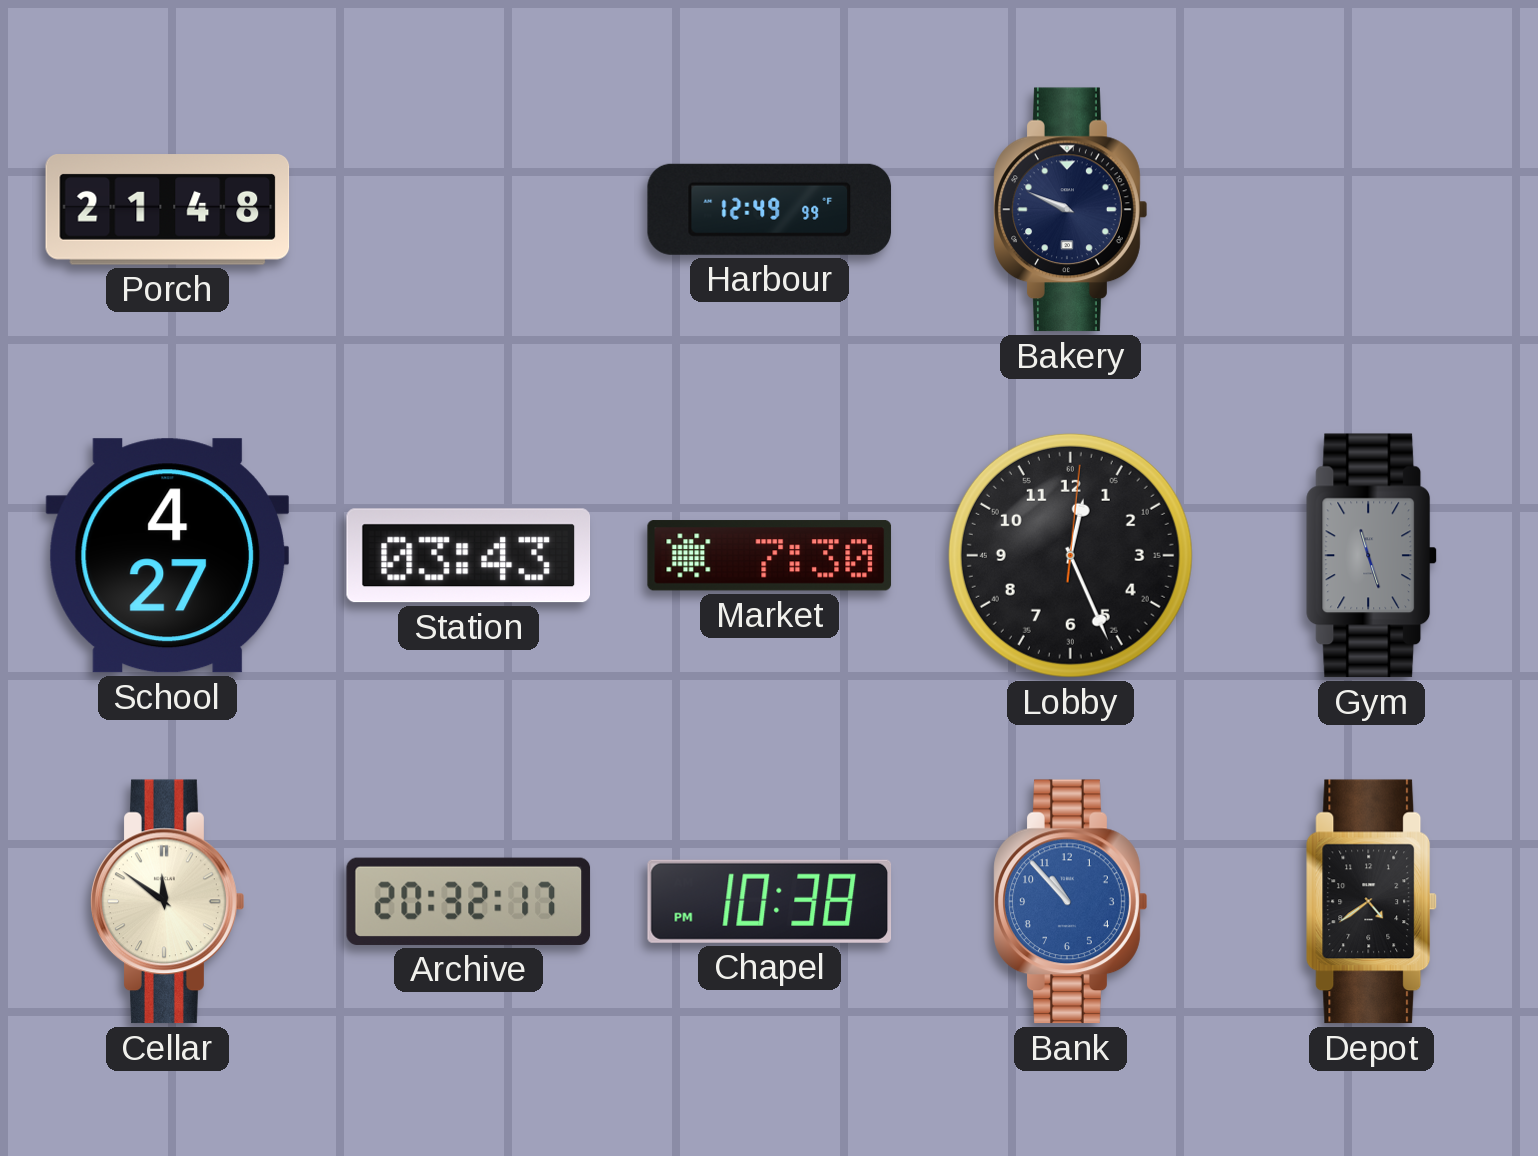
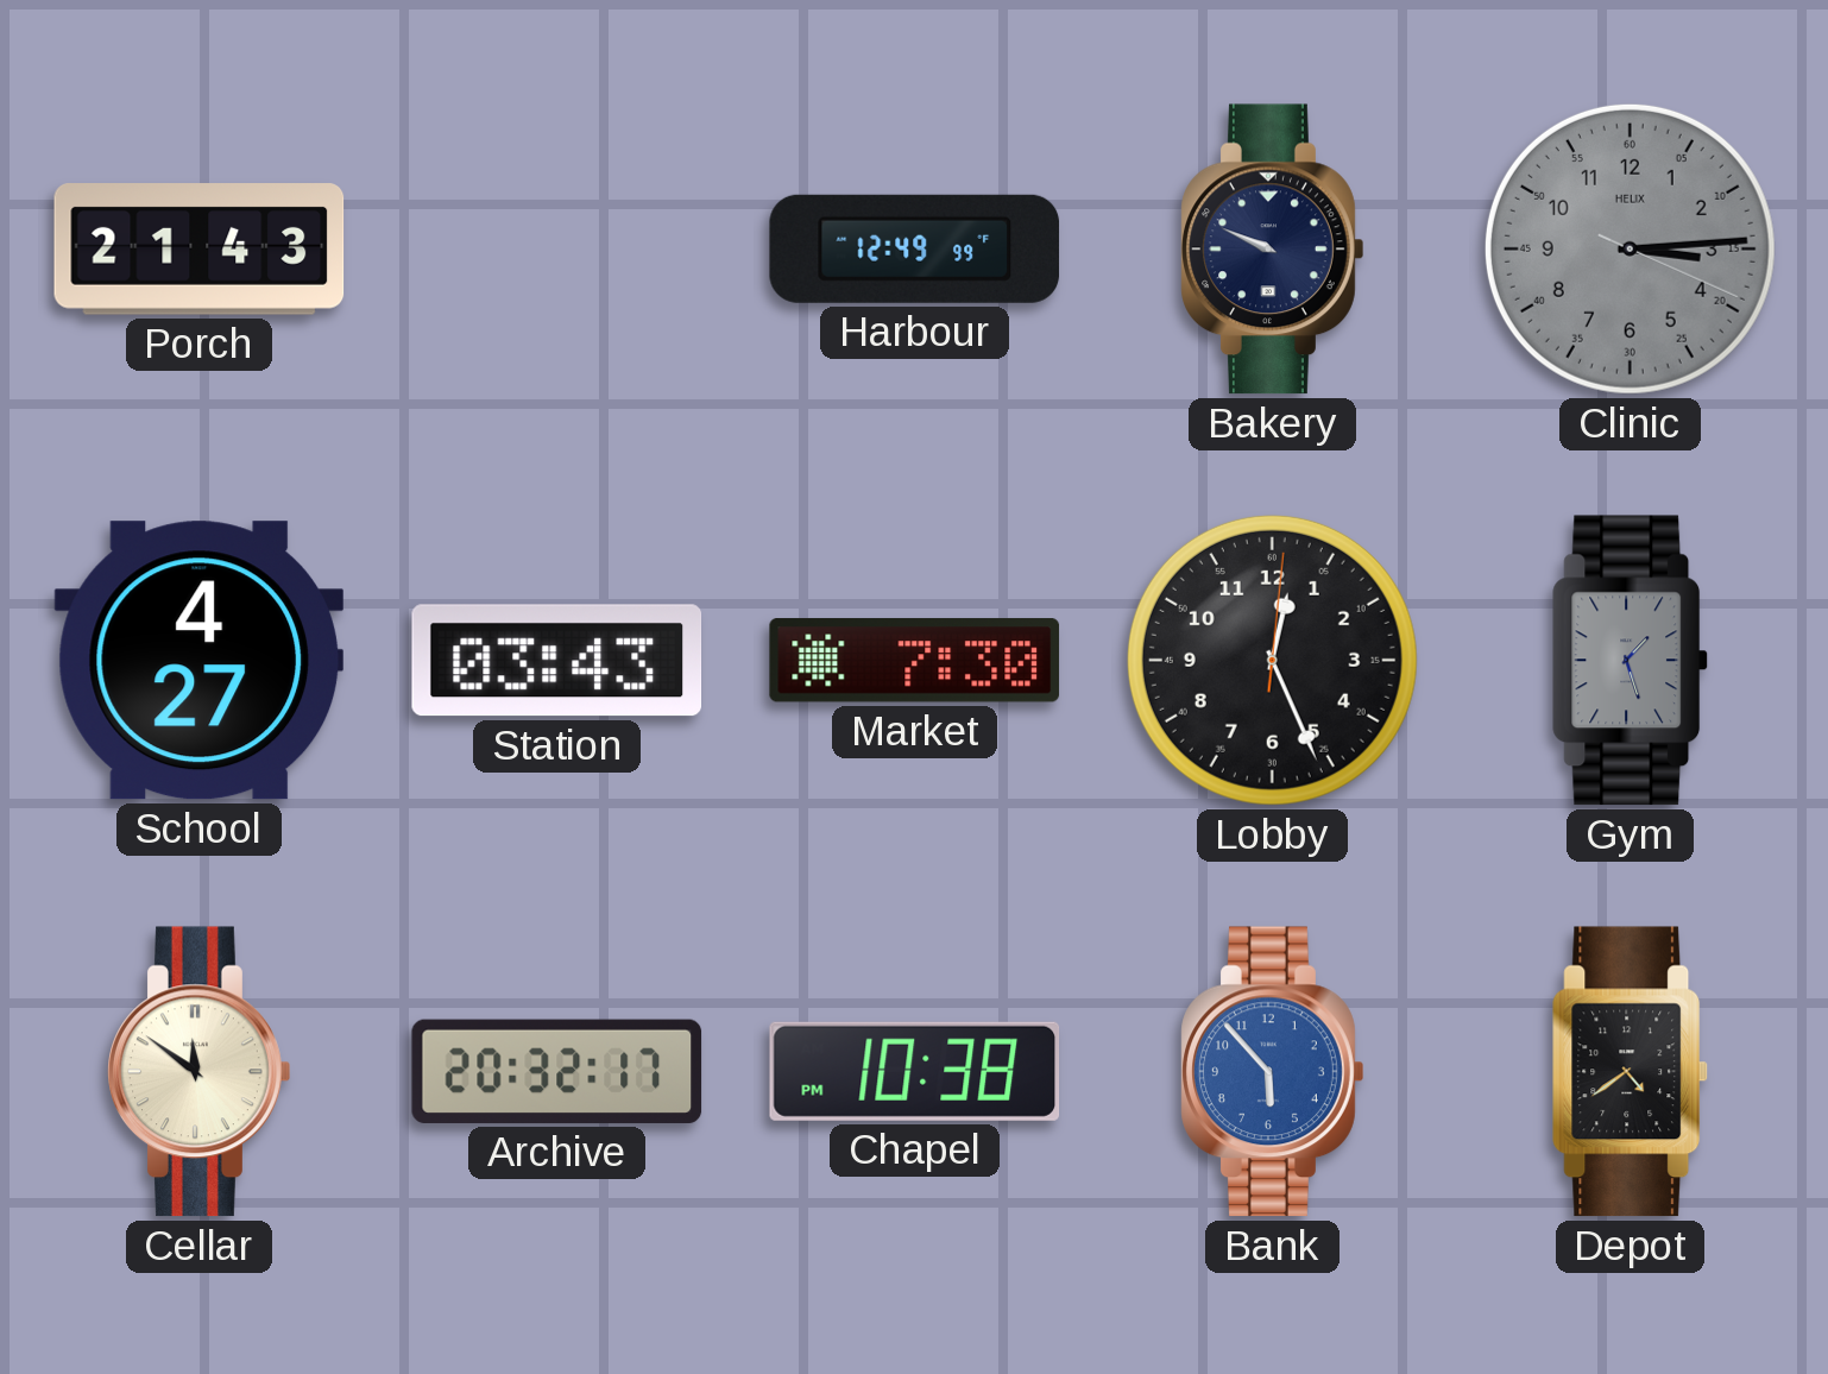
Porch: 21:48 -> 21:43 (200, 250)
Clinic: none -> 3:14 (1630, 248)
Gym: 11:27 -> 1:27 (1631, 661)
Bank: 10:53 -> 5:53 (1273, 1072)
